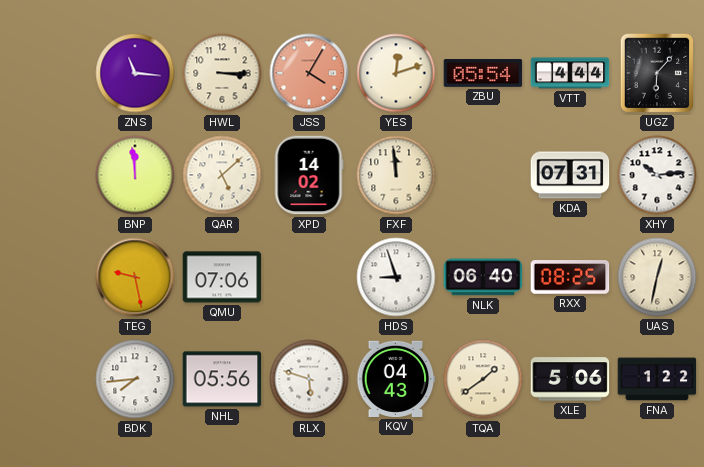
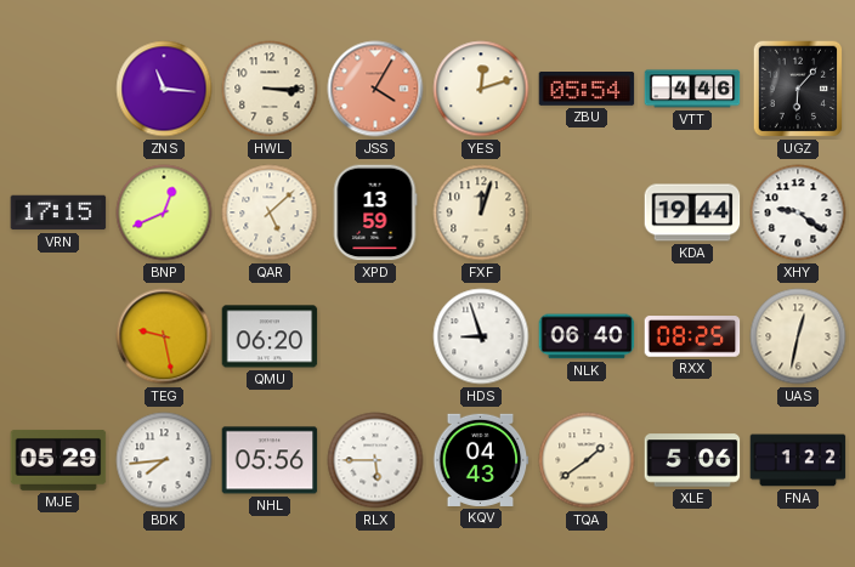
VTT: 4:44 -> 4:46 (692, 89)
VRN: none -> 17:15 (58, 212)
BNP: 11:59 -> 12:41 (164, 212)
XPD: 14:02 -> 13:59 (375, 212)
FXF: 11:59 -> 12:03 (481, 212)
KDA: 07:31 -> 19:44 (692, 212)
XHY: 10:14 -> 9:21 (798, 212)
QMU: 07:06 -> 06:20 (270, 336)
MJE: none -> 05:29 (58, 460)
RLX: 5:48 -> 5:45 (375, 460)
